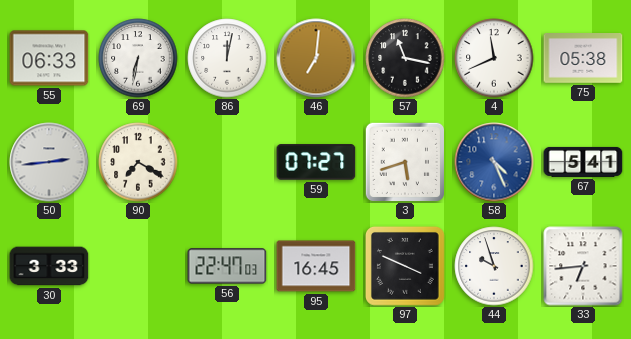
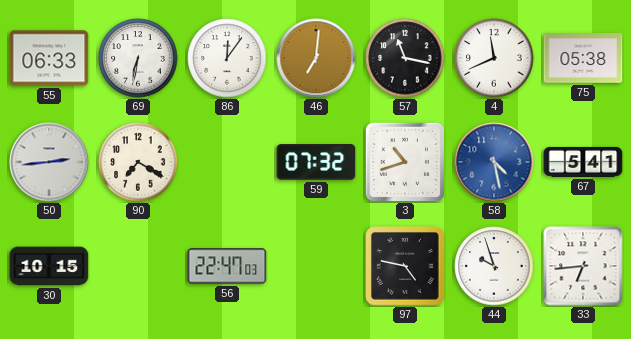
86: 12:02 -> 12:06 (227, 58)
59: 07:27 -> 07:32 (316, 162)
3: 5:42 -> 10:42 (405, 162)
58: 4:26 -> 4:28 (494, 162)
30: 3:33 -> 10:15 (49, 266)
95: 16:45 -> none (316, 266)
97: 3:49 -> 4:47 (406, 267)
